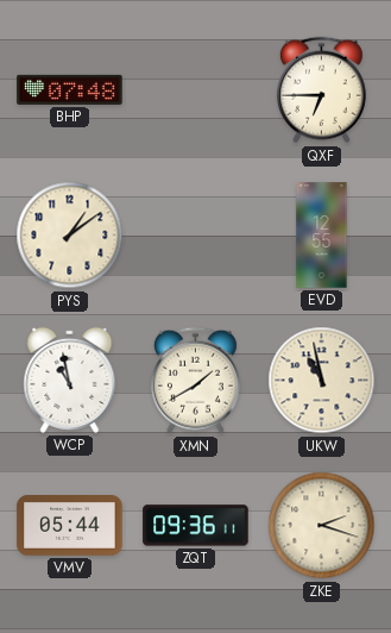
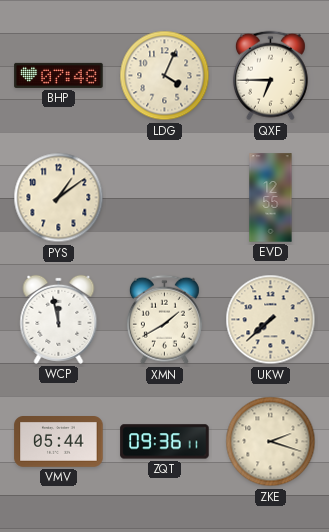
LDG: none -> 4:04 (165, 76)
WCP: 10:58 -> 11:58 (59, 319)
UKW: 10:58 -> 7:38 (271, 320)
